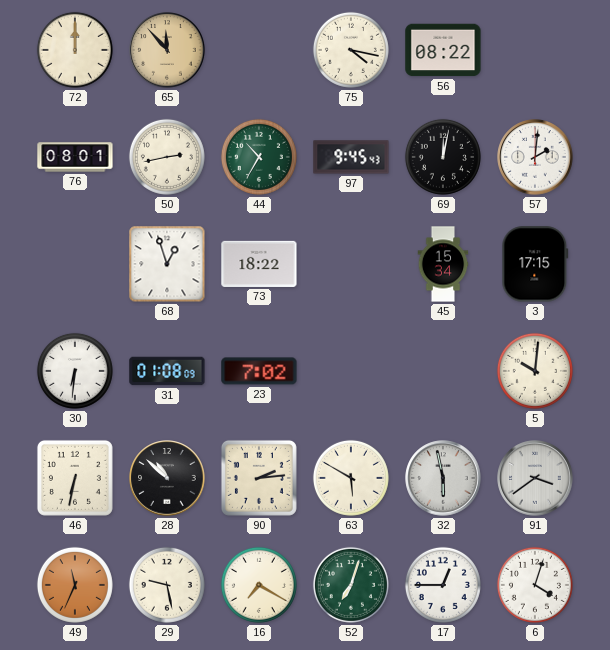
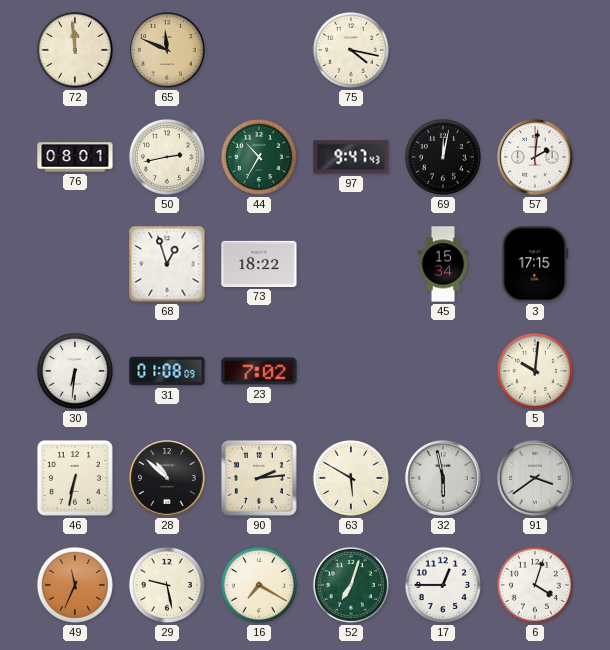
72: 12:00 -> 11:59 (75, 50)
65: 11:53 -> 11:49 (167, 50)
56: 08:22 -> none (443, 50)
97: 9:45 -> 9:47 (351, 157)
